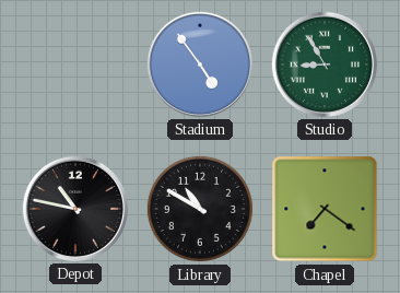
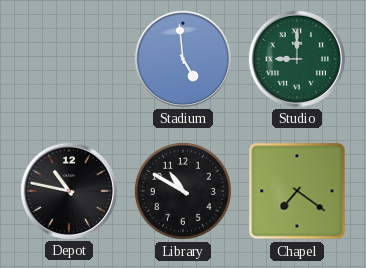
Stadium: 4:54 -> 4:59 (183, 59)
Studio: 8:55 -> 9:00 (297, 59)
